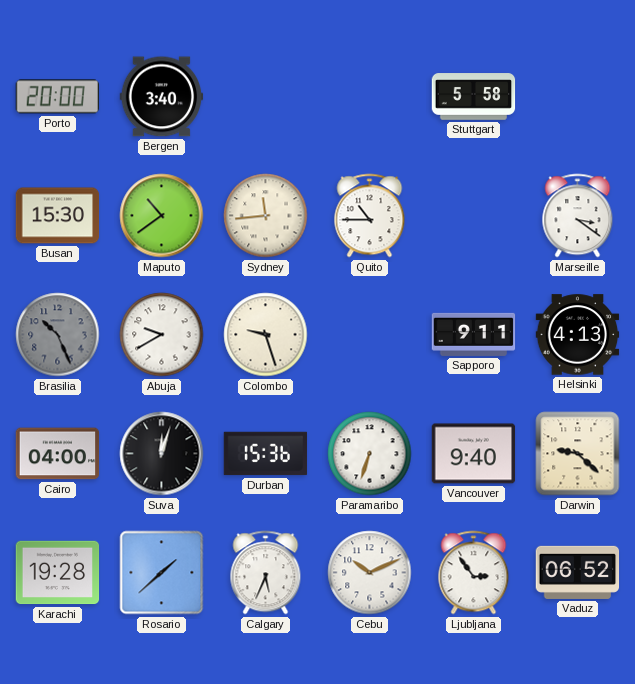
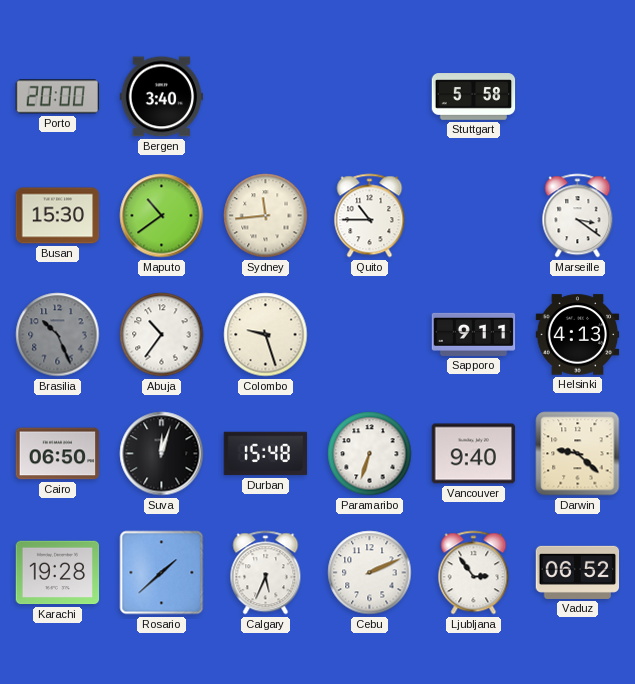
Abuja: 9:40 -> 10:36 (162, 335)
Cairo: 04:00 -> 06:50 (58, 454)
Durban: 15:36 -> 15:48 (266, 454)
Cebu: 10:11 -> 2:11 (370, 573)
